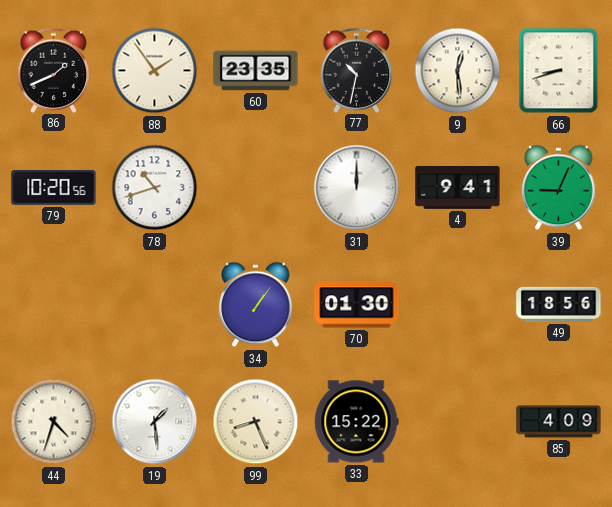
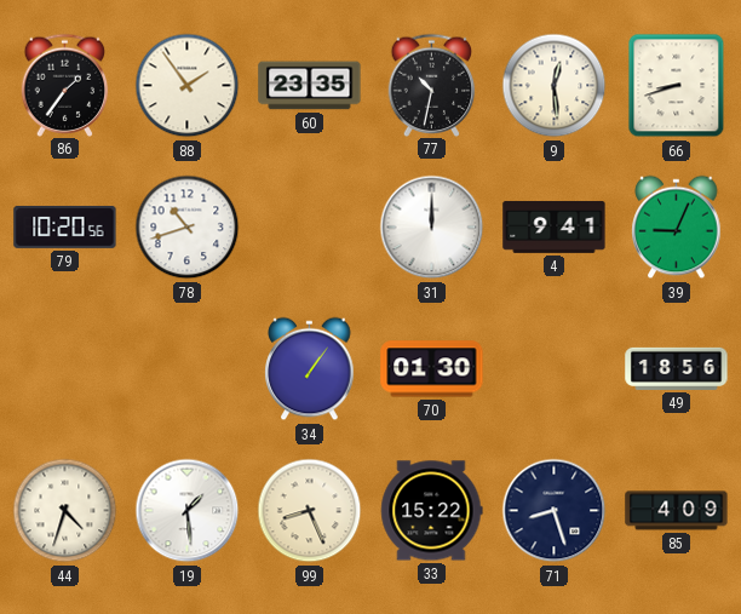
86: 1:41 -> 1:36 (65, 85)
71: none -> 8:27 (555, 511)
